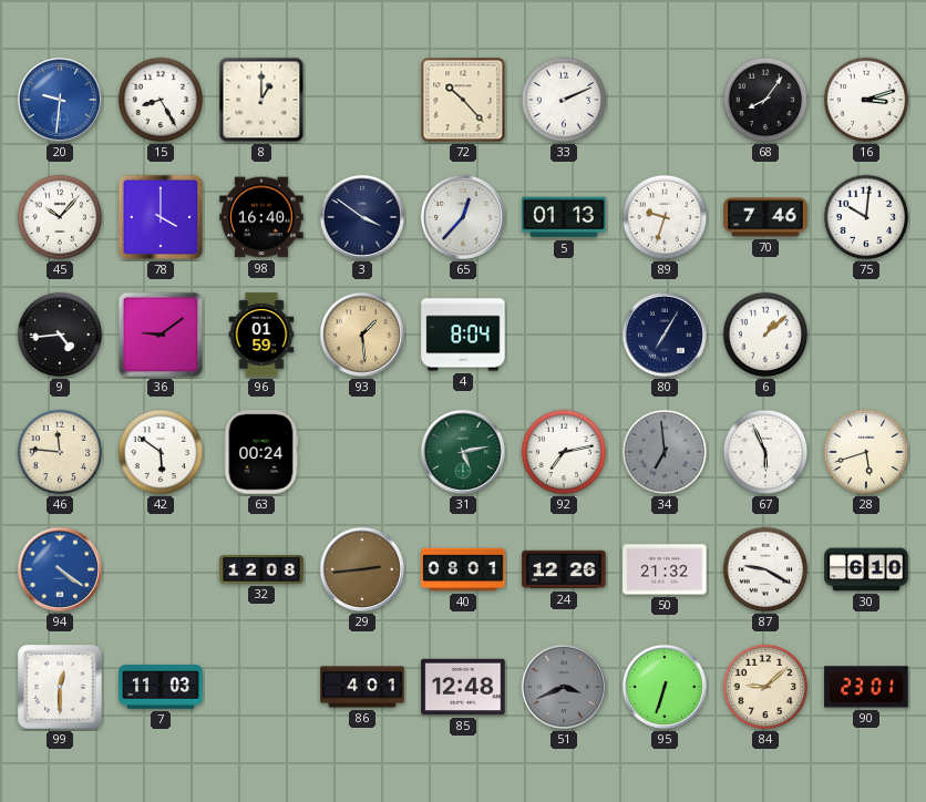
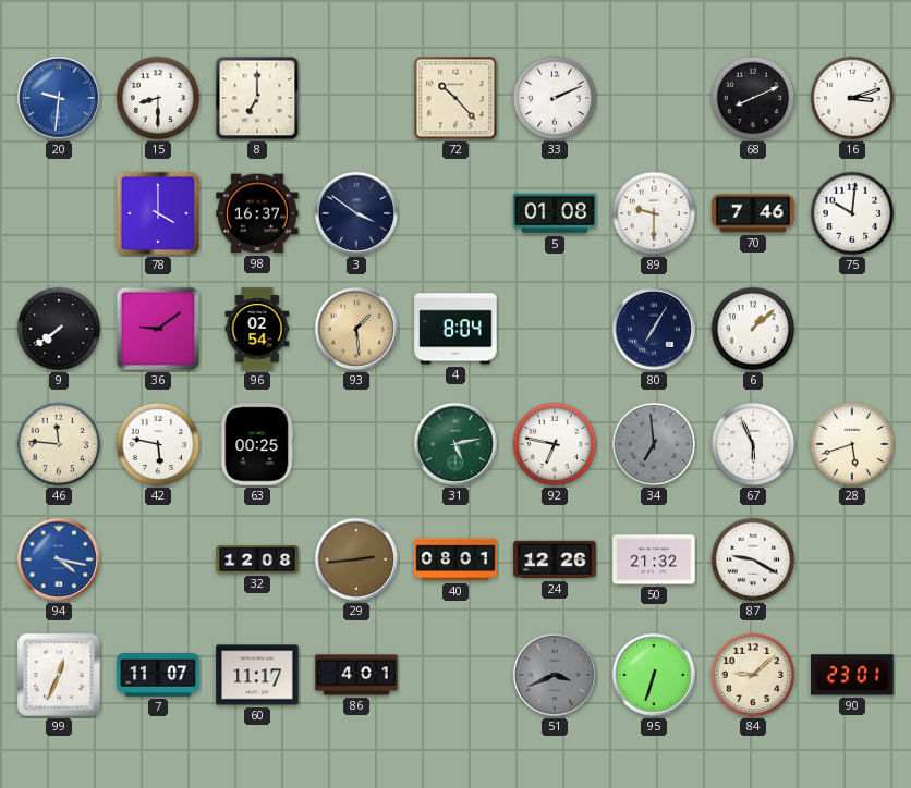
15: 8:25 -> 8:30 (158, 98)
8: 1:00 -> 7:00 (257, 98)
68: 8:06 -> 8:11 (753, 98)
45: 10:07 -> none (60, 217)
98: 16:40 -> 16:37 (257, 213)
65: 12:37 -> none (463, 217)
5: 01:13 -> 01:08 (555, 213)
89: 9:33 -> 9:30 (654, 213)
9: 4:44 -> 7:39 (59, 329)
96: 01:59 -> 02:54 (257, 329)
42: 5:51 -> 5:47 (158, 444)
63: 00:24 -> 00:25 (257, 444)
92: 7:13 -> 6:47 (555, 444)
94: 4:21 -> 4:17 (59, 559)
30: 6:10 -> none (866, 569)
99: 12:30 -> 12:34 (60, 676)
7: 11:03 -> 11:07 (158, 675)
60: none -> 11:17 (257, 675)
85: 12:48 -> none (463, 687)
